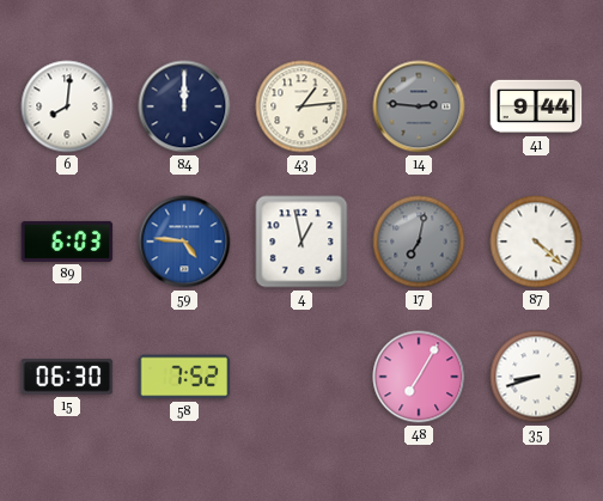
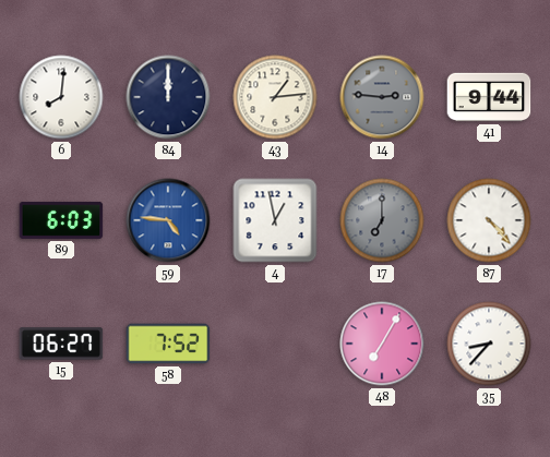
17: 7:02 -> 7:00 (382, 220)
87: 4:22 -> 4:23 (489, 220)
15: 06:30 -> 06:27 (61, 344)
35: 8:42 -> 8:37 (489, 344)
